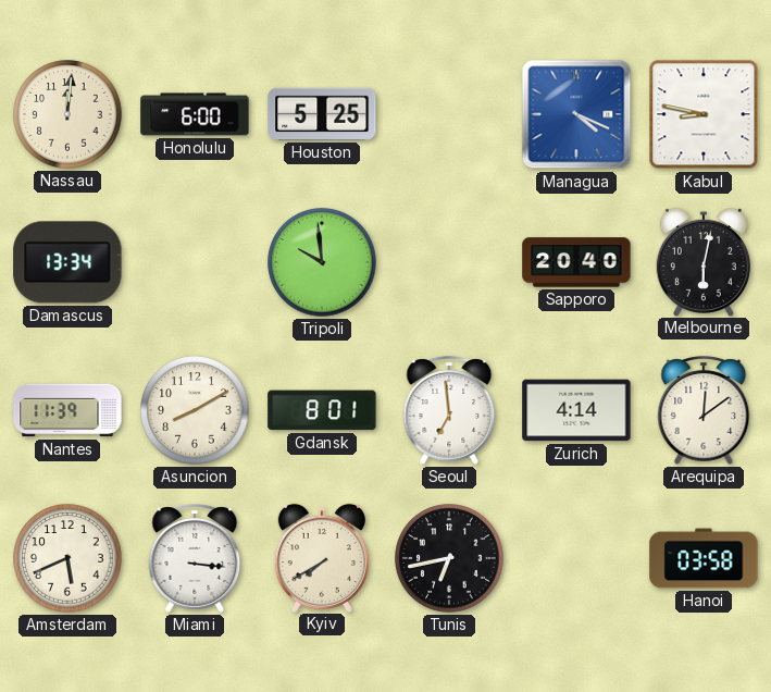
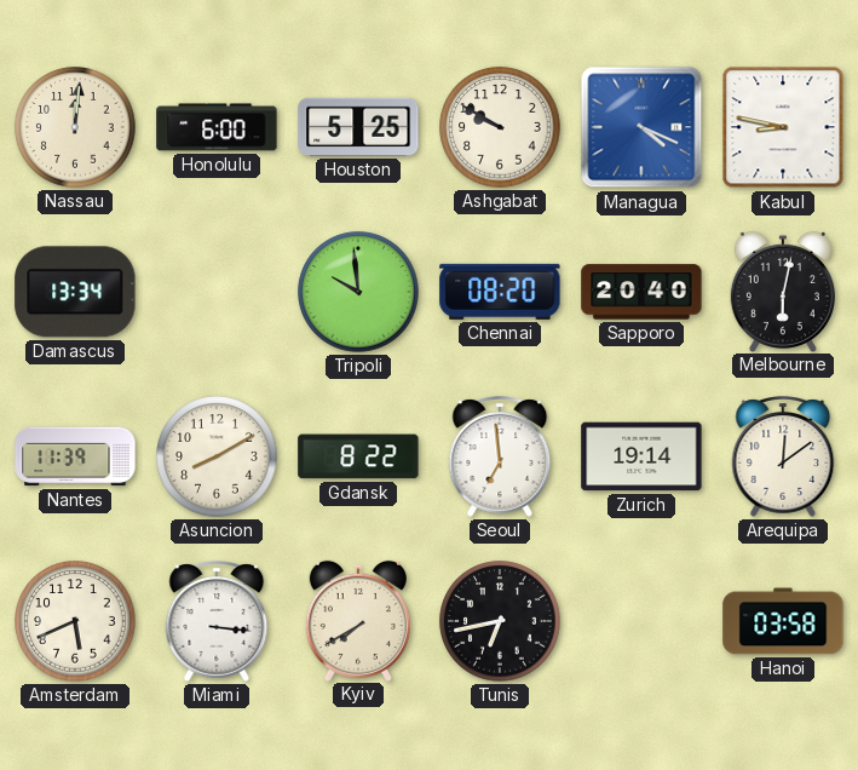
Ashgabat: none -> 9:50 (500, 127)
Chennai: none -> 08:20 (500, 292)
Gdansk: 8:01 -> 8:22 (358, 456)
Zurich: 4:14 -> 19:14 (641, 456)
